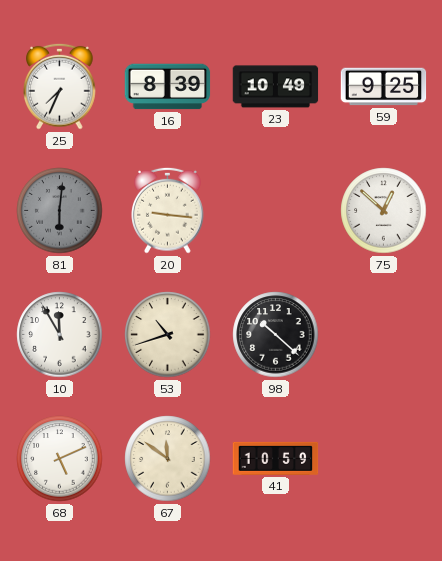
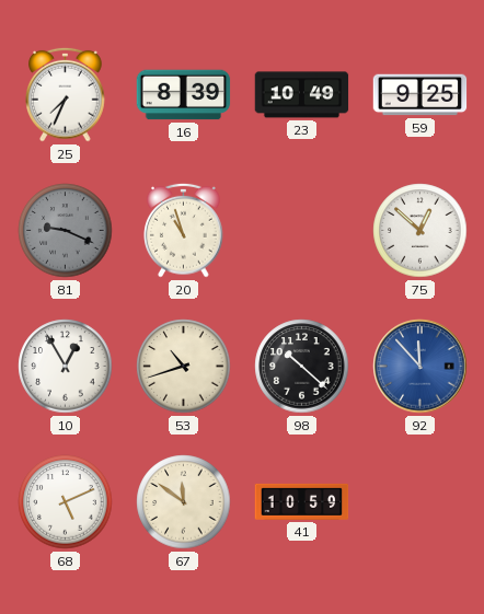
81: 6:01 -> 9:19 (66, 231)
20: 9:16 -> 10:57 (184, 230)
10: 11:55 -> 12:55 (66, 367)
92: none -> 11:53 (420, 367)
